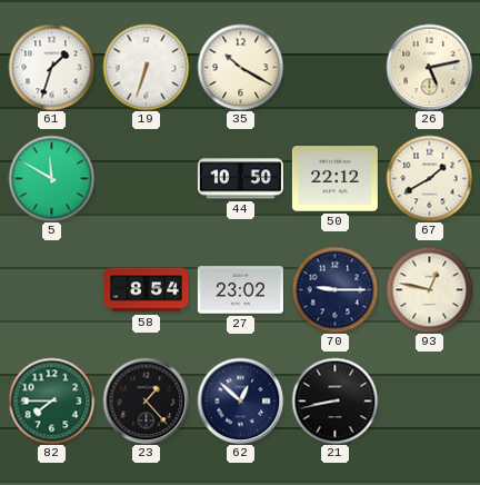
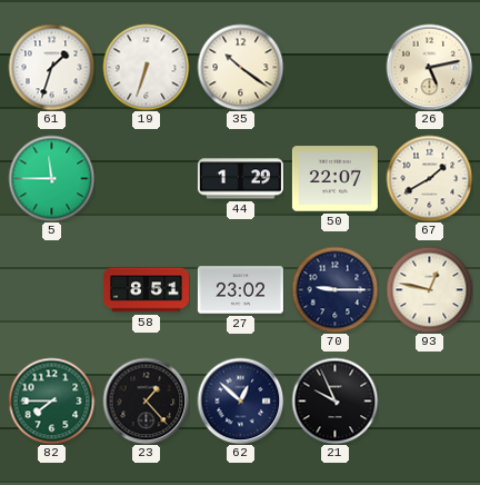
35: 10:20 -> 10:21 (240, 67)
5: 11:50 -> 11:45 (51, 178)
44: 10:50 -> 1:29 (240, 179)
50: 22:12 -> 22:07 (334, 179)
58: 8:54 -> 8:51 (146, 290)
21: 8:43 -> 9:56 (334, 400)
